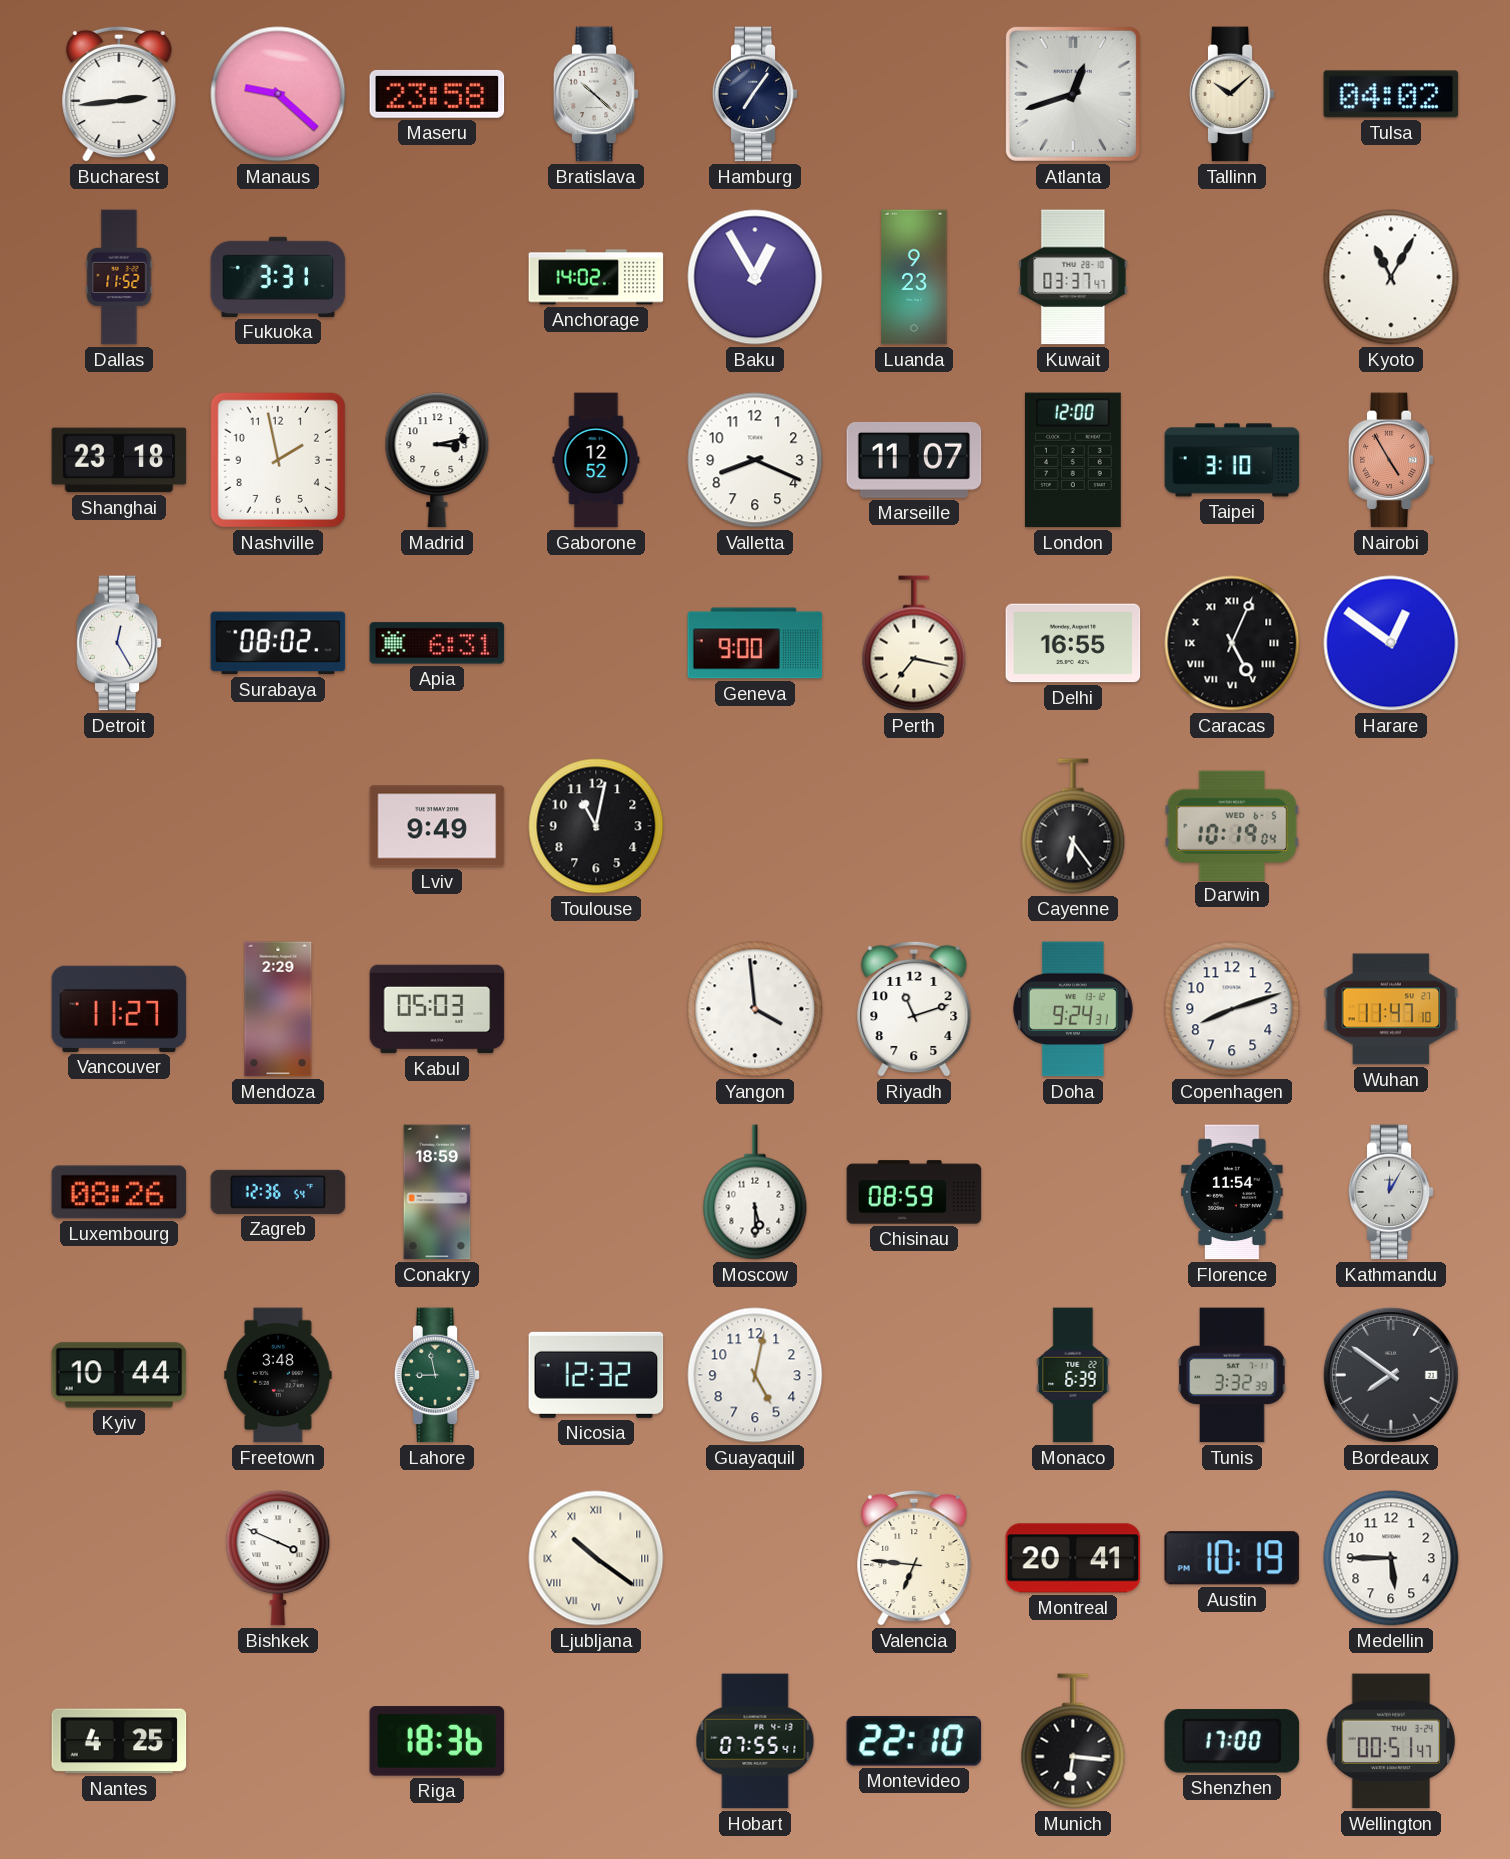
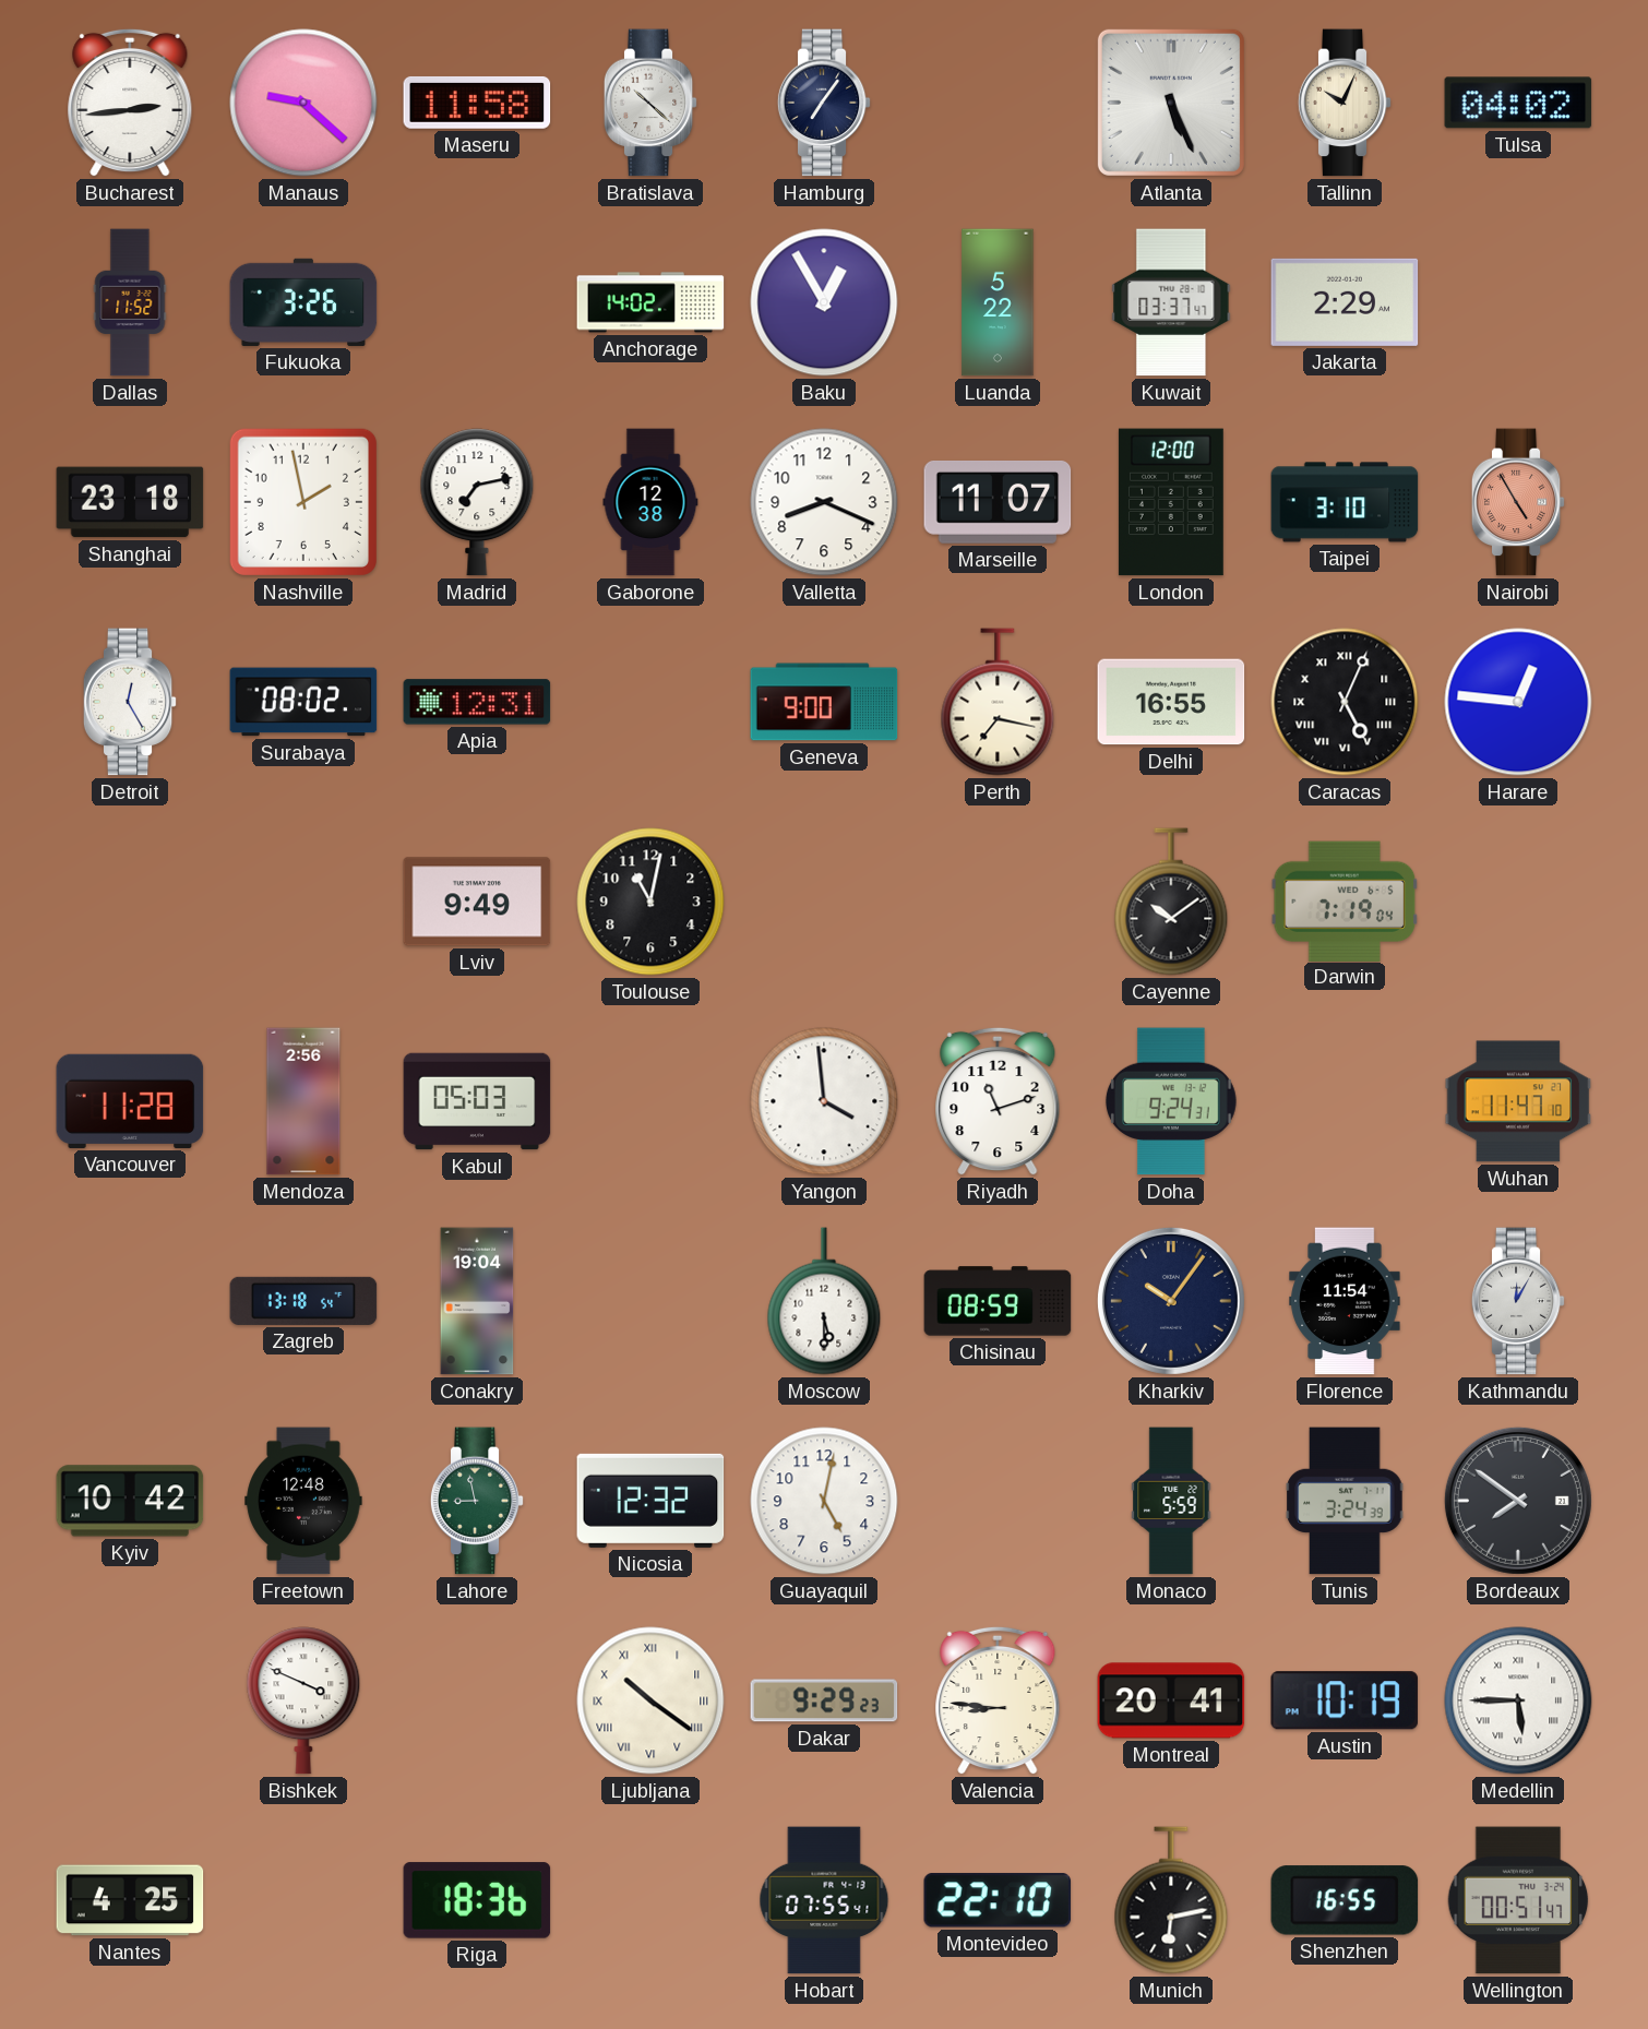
Maseru: 23:58 -> 11:58 (477, 103)
Atlanta: 12:42 -> 5:26 (1171, 103)
Tallinn: 10:08 -> 10:04 (1345, 103)
Fukuoka: 3:31 -> 3:26 (303, 302)
Luanda: 9:23 -> 5:22 (998, 302)
Jakarta: none -> 2:29 (1345, 302)
Kyoto: 11:05 -> none (1391, 277)
Madrid: 3:13 -> 7:13 (477, 502)
Gaborone: 12:52 -> 12:38 (650, 502)
Apia: 6:31 -> 12:31 (477, 702)
Harare: 12:51 -> 12:46 (1518, 702)
Cayenne: 6:24 -> 10:09 (1171, 902)
Darwin: 10:19 -> 7:19 (1345, 900)
Vancouver: 11:27 -> 11:28 (130, 1101)
Mendoza: 2:29 -> 2:56 (303, 1101)
Copenhagen: 8:12 -> none (1232, 1009)
Luxembourg: 08:26 -> none (119, 1192)
Zagreb: 12:36 -> 13:18 (303, 1301)
Conakry: 18:59 -> 19:04 (477, 1301)
Kharkiv: none -> 10:06 (1171, 1301)
Kyiv: 10:44 -> 10:42 (130, 1501)
Freetown: 3:48 -> 12:48 (303, 1501)
Monaco: 6:39 -> 5:59 (1171, 1501)
Tunis: 3:32 -> 3:24 (1345, 1501)
Dakar: none -> 9:29 (824, 1700)
Valencia: 6:46 -> 8:46 (998, 1700)
Medellin numerals: Arabic -> Roman (1518, 1700)
Munich: 6:16 -> 6:13 (1171, 1900)
Shenzhen: 17:00 -> 16:55 (1345, 1900)
